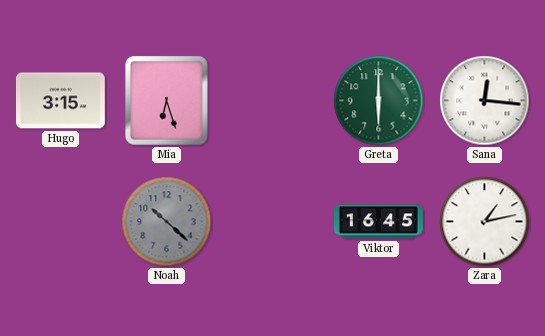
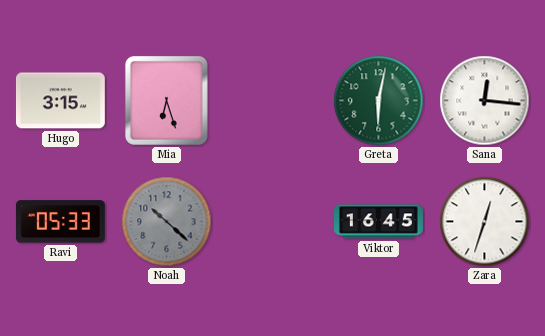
Greta: 6:00 -> 6:02 (379, 101)
Ravi: none -> 05:33 (60, 222)
Zara: 1:13 -> 12:33 (485, 222)
